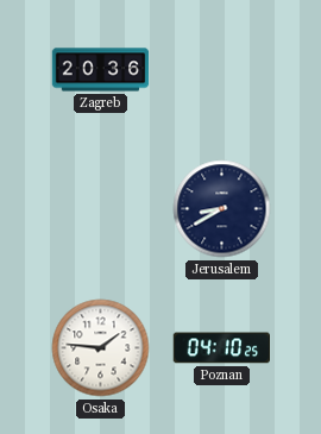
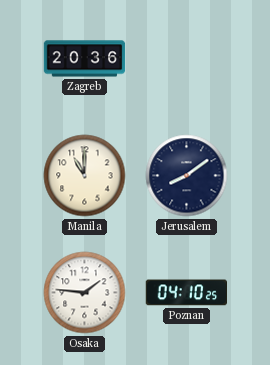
Manila: none -> 11:00 (85, 176)
Jerusalem: 8:40 -> 8:09 (187, 176)
